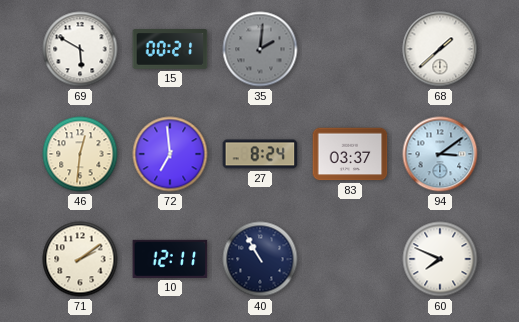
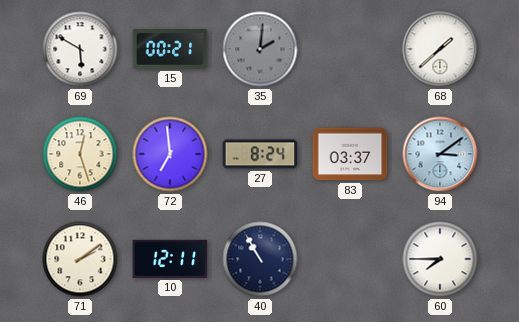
46: 12:31 -> 12:27 (80, 154)
60: 7:49 -> 7:45 (440, 259)
